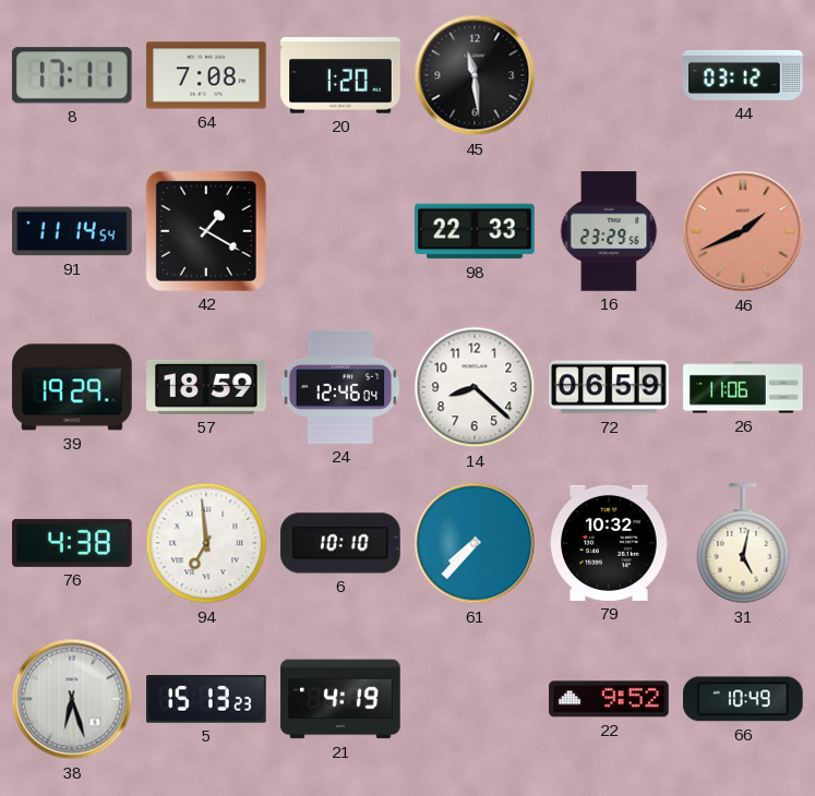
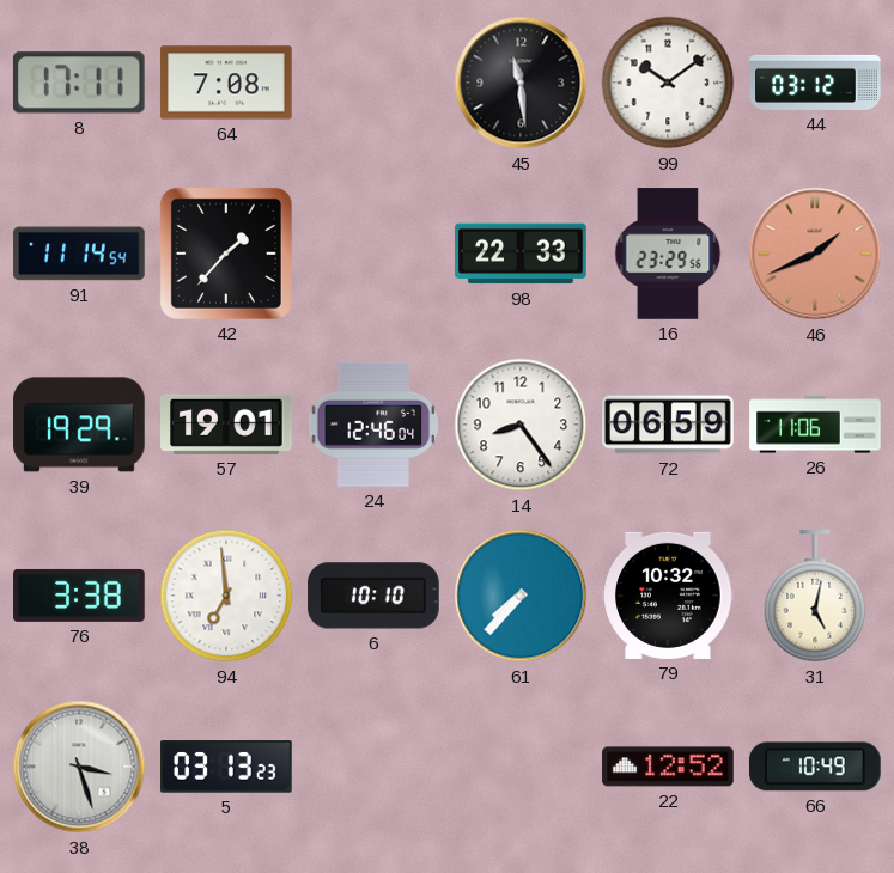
20: 1:20 -> none (340, 75)
99: none -> 10:09 (668, 83)
42: 1:20 -> 1:37 (226, 254)
57: 18:59 -> 19:01 (226, 425)
14: 8:22 -> 8:24 (521, 425)
76: 4:38 -> 3:38 (79, 596)
38: 6:27 -> 3:27 (79, 767)
5: 15:13 -> 03:13 (226, 767)
21: 4:19 -> none (340, 699)
22: 9:52 -> 12:52 (668, 767)
